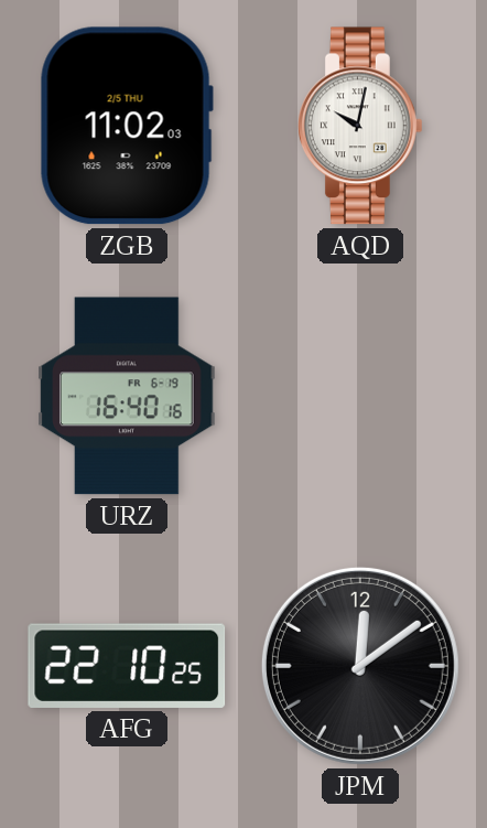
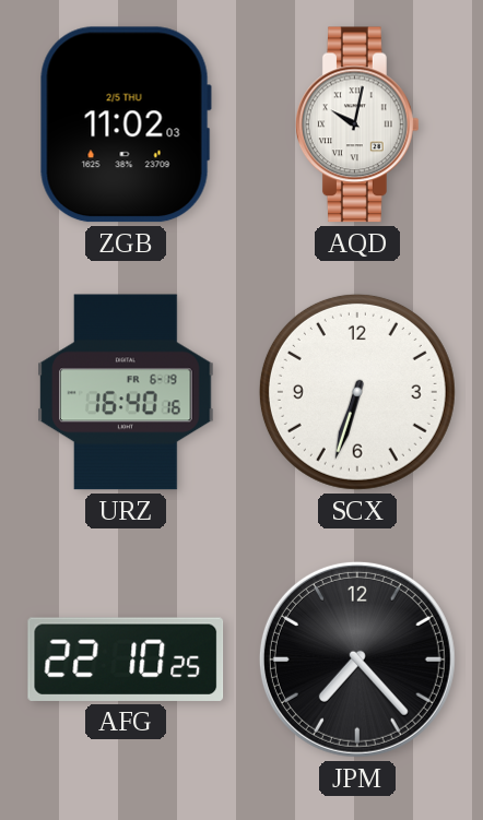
SCX: none -> 6:33 (357, 392)
JPM: 12:09 -> 7:23 (357, 659)
